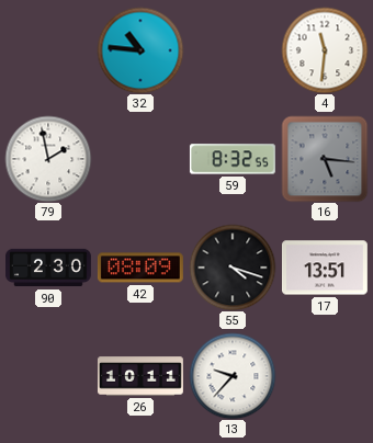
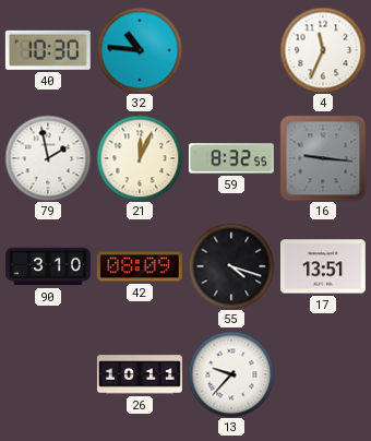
40: none -> 10:30 (48, 50)
4: 11:31 -> 11:34 (323, 50)
21: none -> 12:04 (140, 158)
16: 5:16 -> 9:16 (323, 158)
90: 2:30 -> 3:10 (49, 266)
